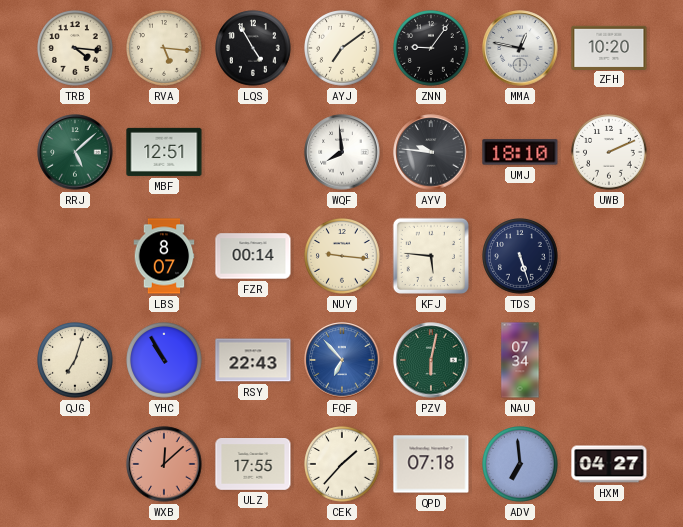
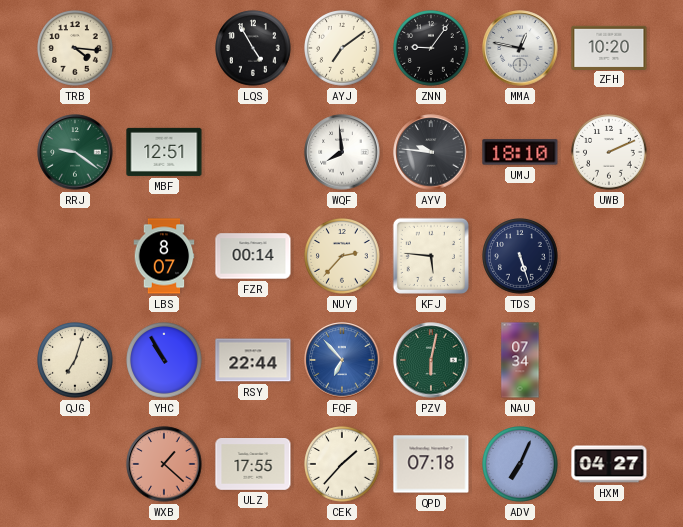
RVA: 5:16 -> none (165, 49)
RRJ: 5:08 -> 9:21 (75, 152)
NUY: 9:16 -> 2:37 (343, 257)
RSY: 22:43 -> 22:44 (253, 360)
WXB: 12:08 -> 1:22 (164, 464)
ADV: 6:59 -> 7:04 (521, 465)
